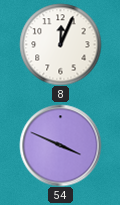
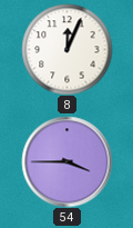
54: 3:49 -> 3:45 (66, 161)
